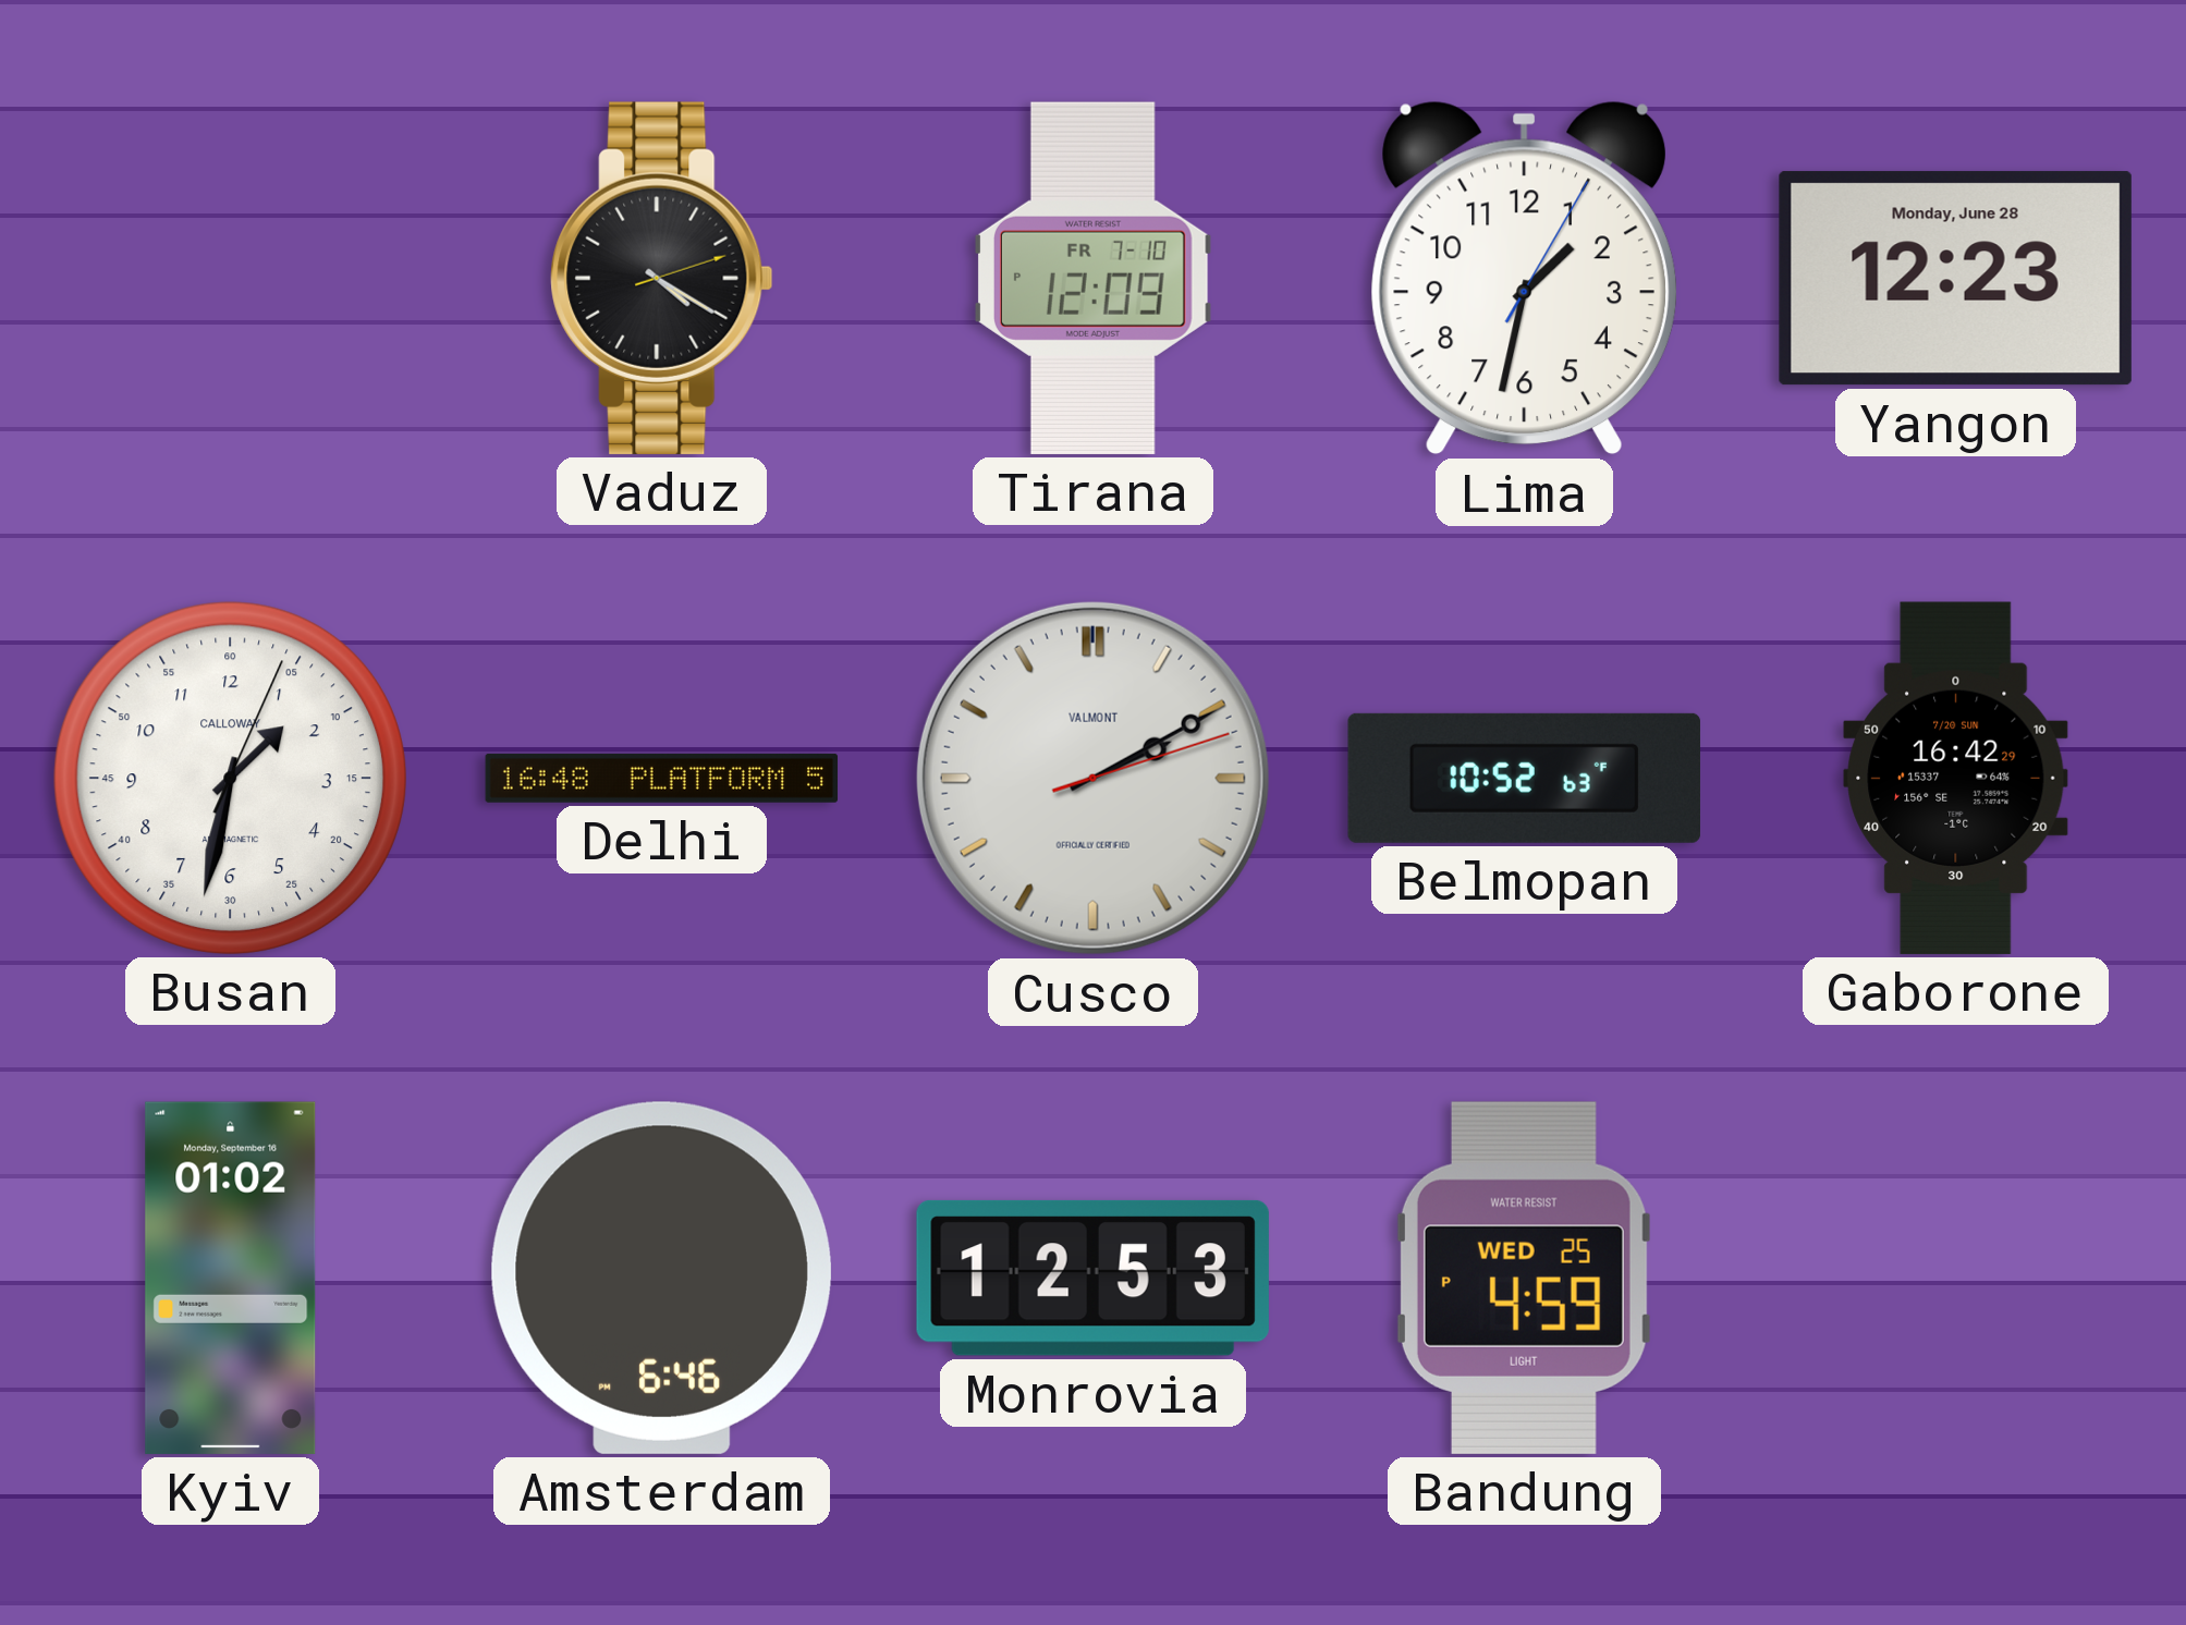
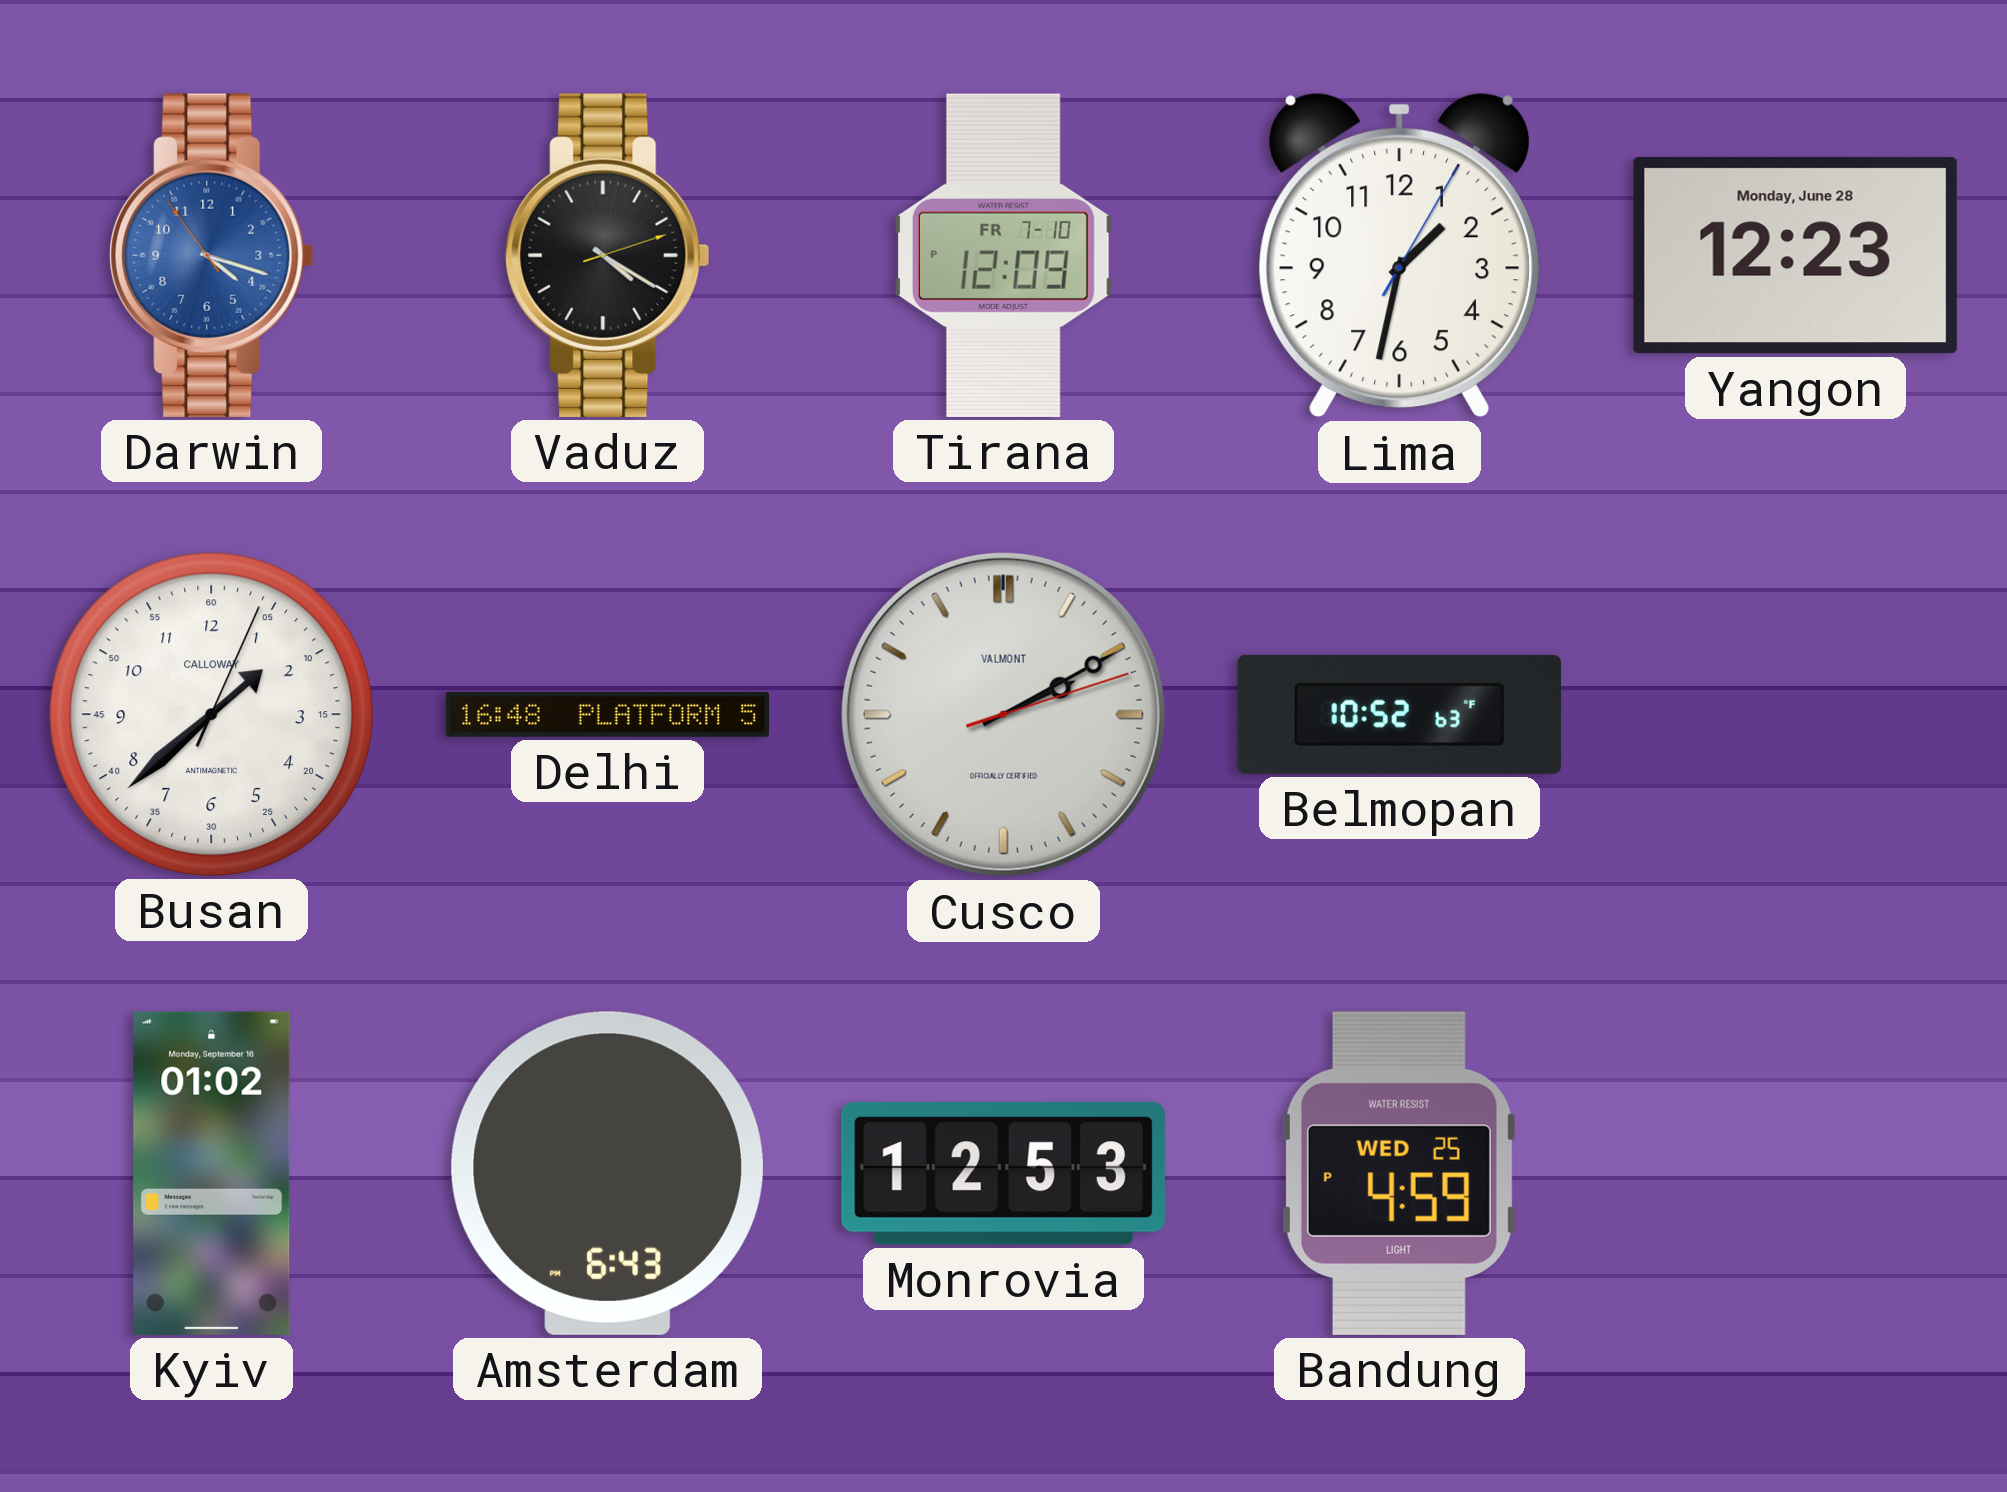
Darwin: none -> 4:17 (212, 255)
Busan: 1:32 -> 1:38 (211, 714)
Gaborone: 16:42 -> none (1956, 778)
Amsterdam: 6:46 -> 6:43 (607, 1173)
